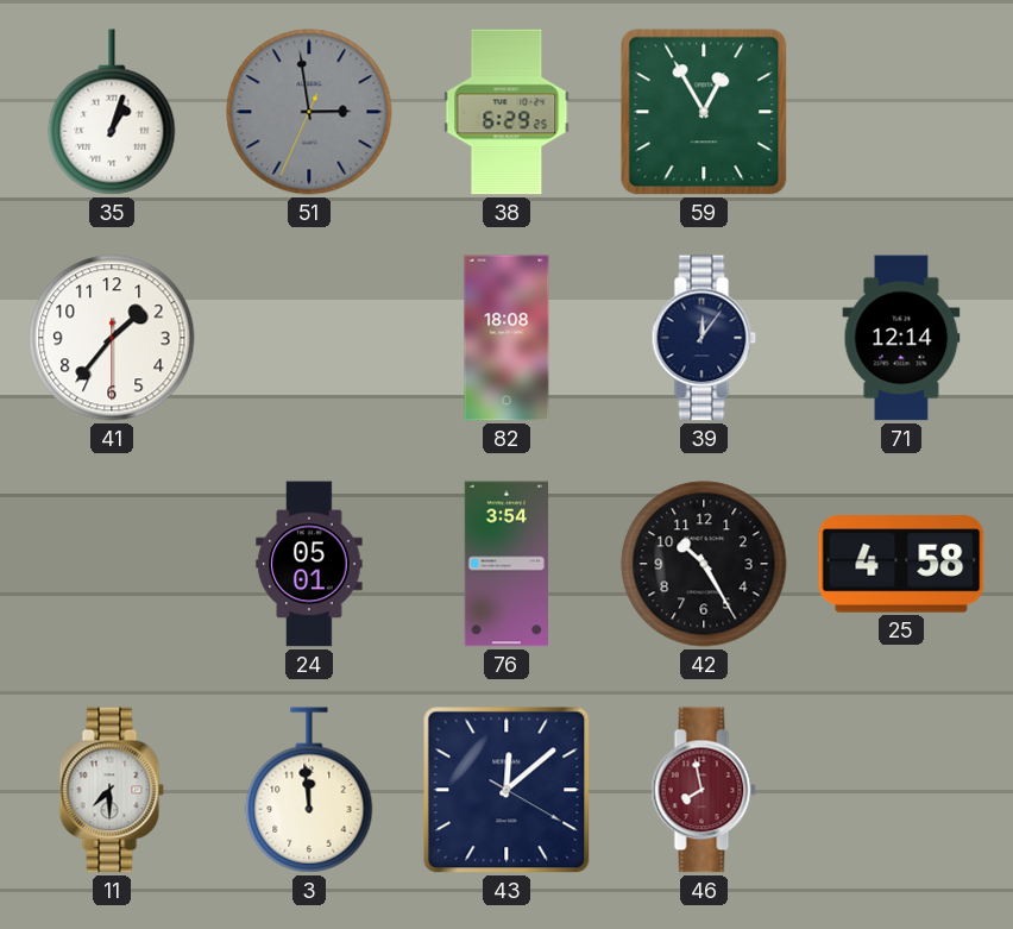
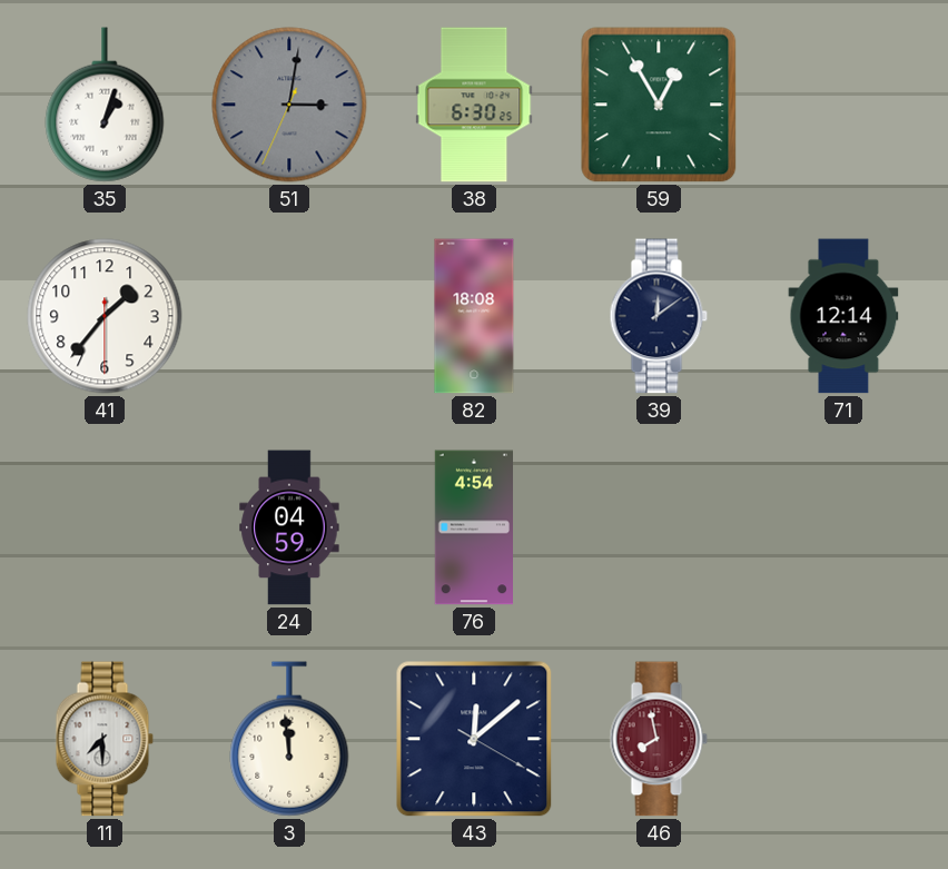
51: 2:58 -> 3:01 (289, 105)
38: 6:29 -> 6:30 (474, 105)
39: 12:06 -> 12:09 (659, 316)
24: 05:01 -> 04:59 (289, 527)
76: 3:54 -> 4:54 (473, 527)
42: 10:25 -> none (704, 564)
25: 4:58 -> none (901, 564)
